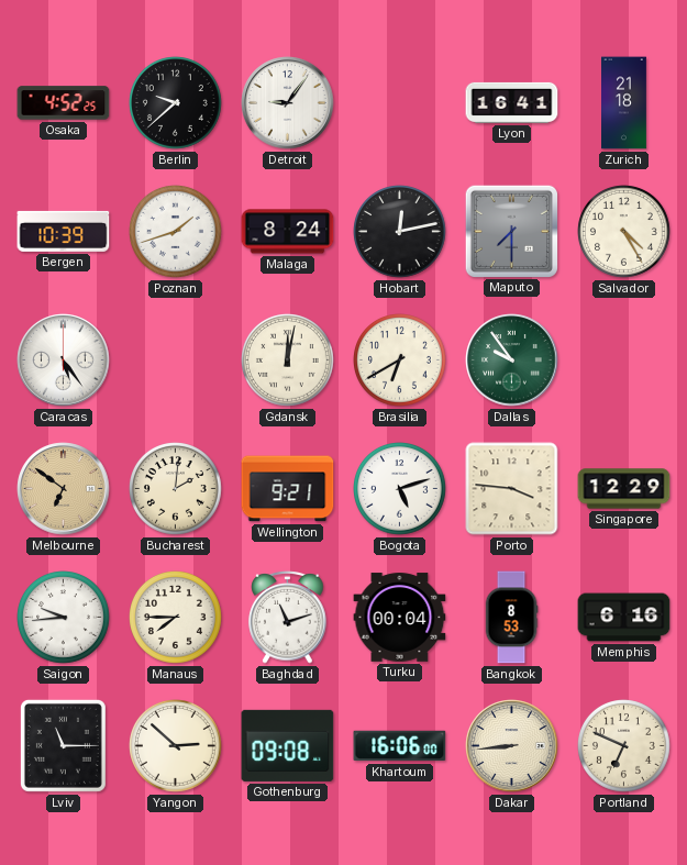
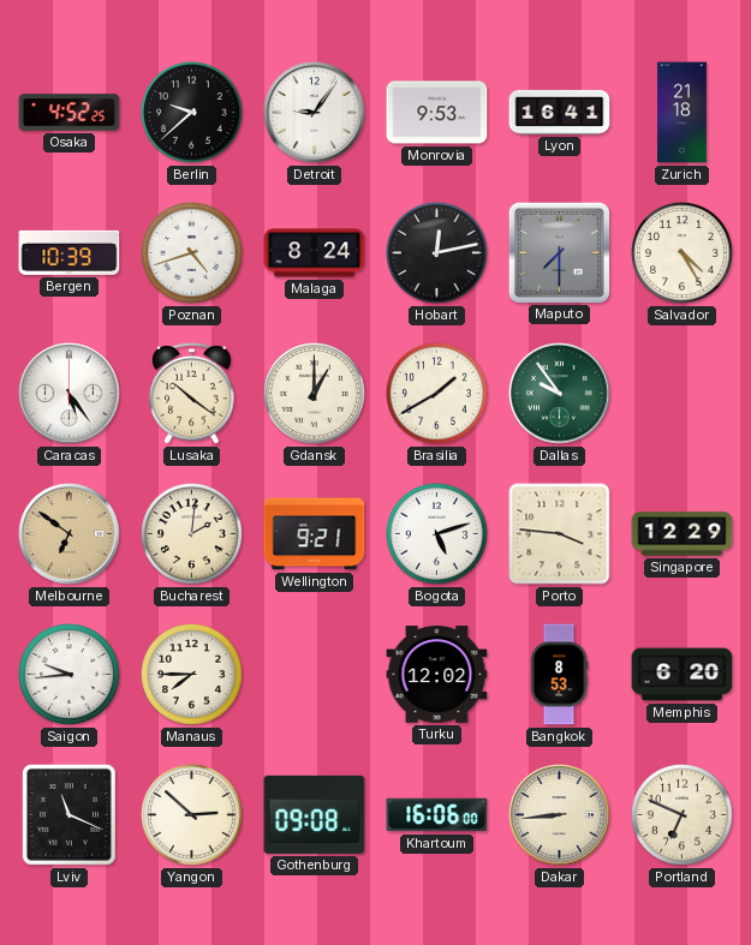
Monrovia: none -> 9:53 (437, 113)
Poznan: 1:42 -> 4:42 (192, 253)
Lusaka: none -> 10:21 (192, 394)
Gdansk: 12:02 -> 1:00 (315, 394)
Brasilia: 6:40 -> 1:40 (437, 394)
Baghdad: 11:12 -> none (288, 618)
Turku: 00:04 -> 12:02 (437, 675)
Memphis: 6:16 -> 6:20 (683, 675)
Lviv: 11:15 -> 11:19 (68, 814)
